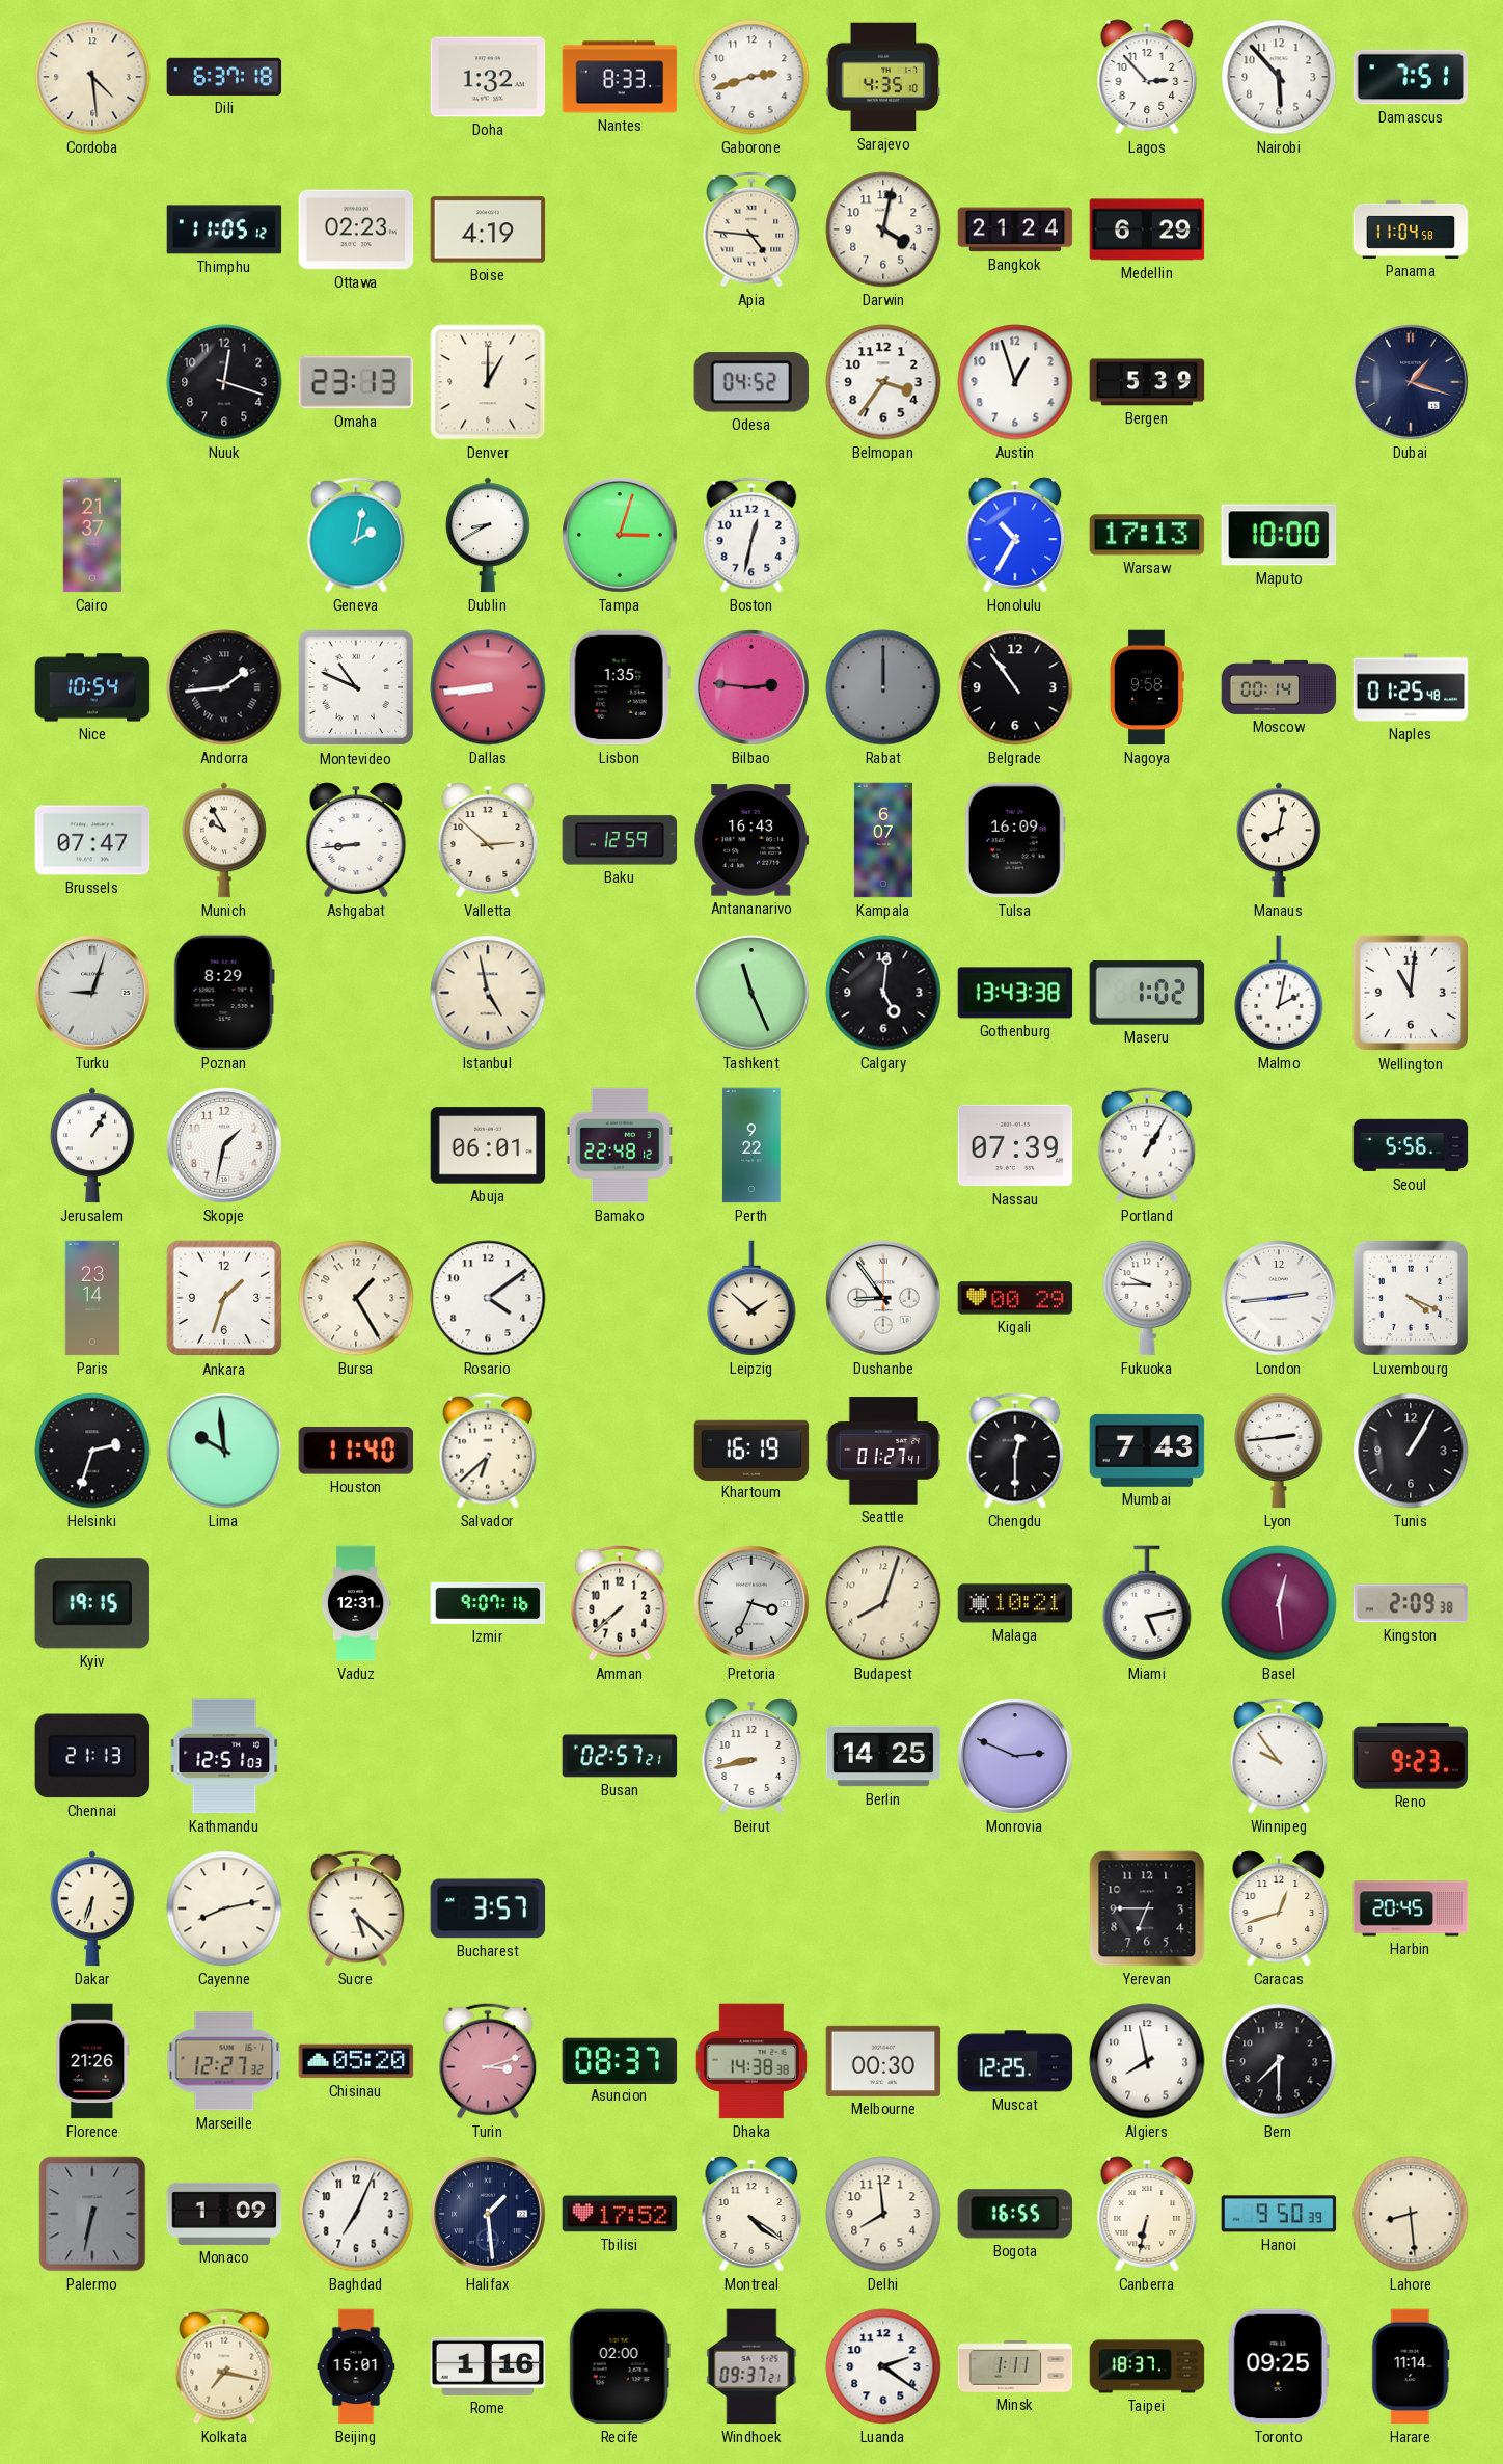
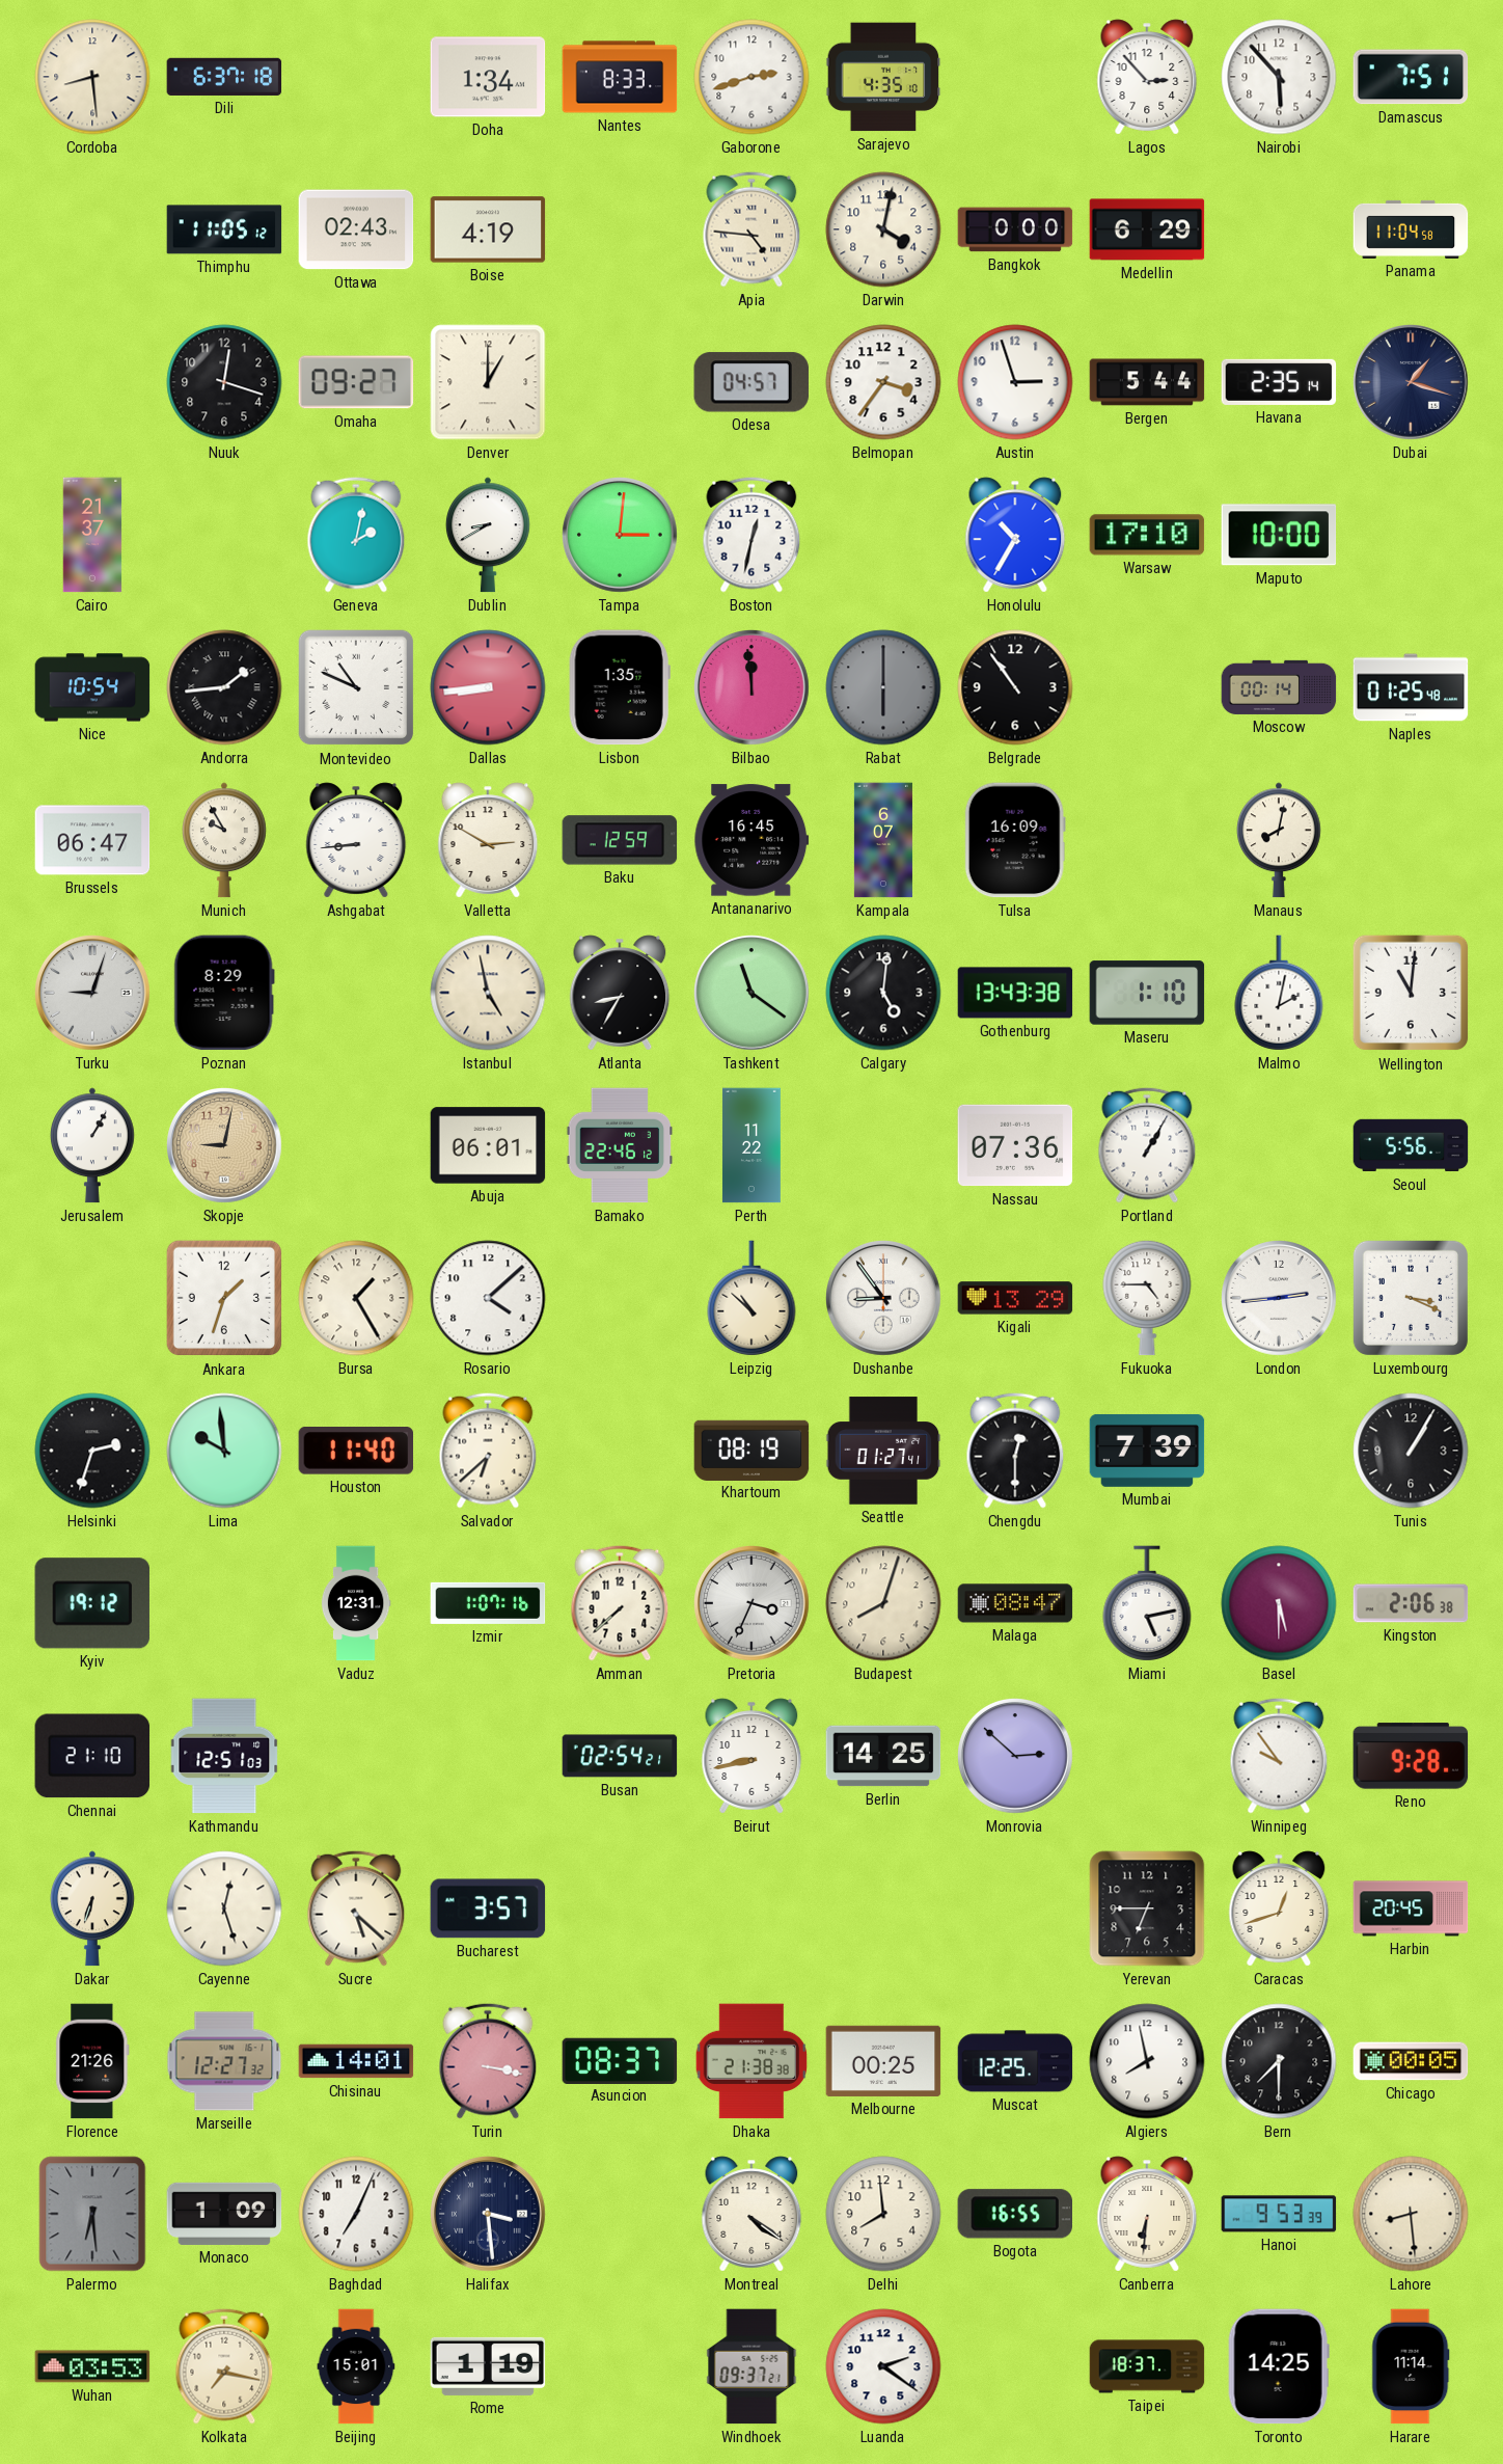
Cordoba: 4:29 -> 8:29 (92, 77)
Doha: 1:32 -> 1:34 (488, 77)
Ottawa: 02:23 -> 02:43 (356, 229)
Bangkok: 21:24 -> 0:00 (1015, 229)
Omaha: 23:13 -> 09:27 (356, 382)
Odesa: 04:52 -> 04:57 (752, 382)
Austin: 12:57 -> 2:57 (1015, 382)
Bergen: 5:39 -> 5:44 (1147, 382)
Havana: none -> 2:35 (1279, 382)
Tampa: 3:03 -> 3:01 (621, 536)
Warsaw: 17:13 -> 17:10 (1147, 535)
Bilbao: 2:46 -> 11:59 (753, 688)
Rabat: 12:00 -> 6:00 (883, 687)
Nagoya: 9:58 -> none (1147, 687)
Brussels: 07:47 -> 06:47 (92, 840)
Valletta: 2:52 -> 2:50 (488, 840)
Antananarivo: 16:43 -> 16:45 (752, 840)
Atlanta: none -> 8:35 (620, 993)
Tashkent: 11:26 -> 11:21 (753, 994)
Maseru: 1:02 -> 1:10 (1147, 993)
Skopje: 1:32 -> 9:02 (225, 1146)
Skopje dial: white -> champagne (225, 1146)
Bamako: 22:48 -> 22:46 (620, 1145)
Perth: 9:22 -> 11:22 (752, 1145)
Nassau: 07:39 -> 07:36 (1015, 1145)
Paris: 23:14 -> none (92, 1298)
Rosario: 4:09 -> 4:08 (488, 1298)
Leipzig: 1:52 -> 10:52 (752, 1298)
Kigali: 00:29 -> 13:29 (1015, 1298)
Fukuoka: 9:45 -> 4:45 (1147, 1298)
Luxembourg: 4:19 -> 3:19 (1411, 1298)
Khartoum: 16:19 -> 08:19 (752, 1450)
Mumbai: 7:43 -> 7:39 (1147, 1451)
Lyon: 2:44 -> none (1279, 1451)
Kyiv: 19:15 -> 19:12 (91, 1603)
Izmir: 9:07 -> 1:07 (488, 1603)
Malaga: 10:21 -> 08:47 (1015, 1603)
Basel: 12:29 -> 5:30 (1279, 1603)
Kingston: 2:09 -> 2:06 (1411, 1603)
Chennai: 21:13 -> 21:10 (92, 1756)
Busan: 02:57 -> 02:54 (620, 1756)
Monrovia: 2:49 -> 2:52 (1016, 1757)
Reno: 9:23 -> 9:28 (1411, 1756)
Cayenne: 8:13 -> 12:27 (224, 1908)
Chisinau: 05:20 -> 14:01 (356, 2061)
Turin: 3:12 -> 3:17 (488, 2061)
Dhaka: 14:38 -> 21:38 (752, 2061)
Melbourne: 00:30 -> 00:25 (883, 2061)
Chicago: none -> 00:05 (1411, 2061)
Palermo: 6:32 -> 6:29 (92, 2214)
Halifax: 1:29 -> 3:29 (489, 2215)
Tbilisi: 17:52 -> none (620, 2214)
Canberra: 6:32 -> 6:31 (1147, 2214)
Hanoi: 9:50 -> 9:53 (1279, 2214)
Wuhan: none -> 03:53 (92, 2366)
Rome: 1:16 -> 1:19 (488, 2366)
Recife: 02:00 -> none (620, 2366)
Minsk: 1:11 -> none (1015, 2366)
Toronto: 09:25 -> 14:25 (1279, 2366)
